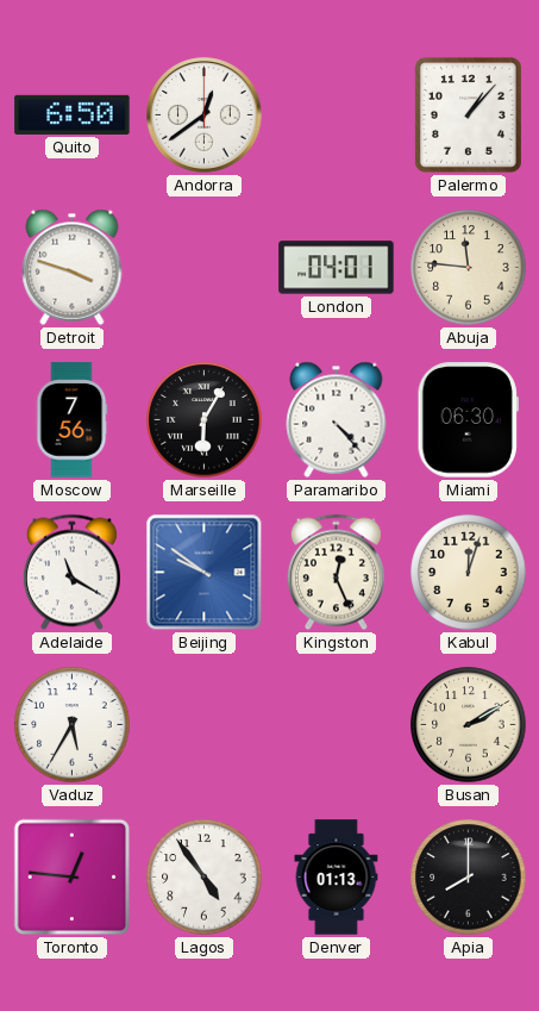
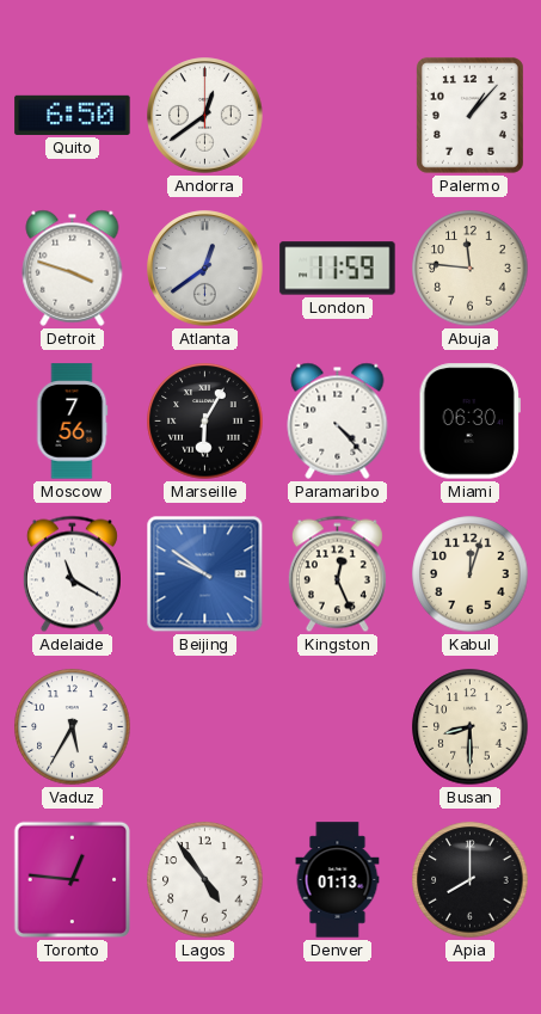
Atlanta: none -> 12:39 (205, 269)
London: 04:01 -> 11:59 (338, 269)
Busan: 2:10 -> 8:30 (471, 727)
